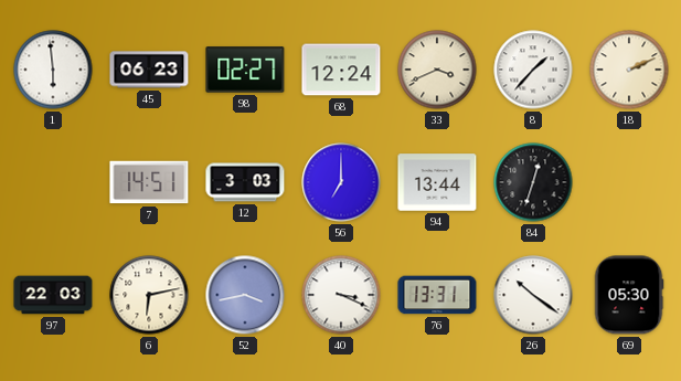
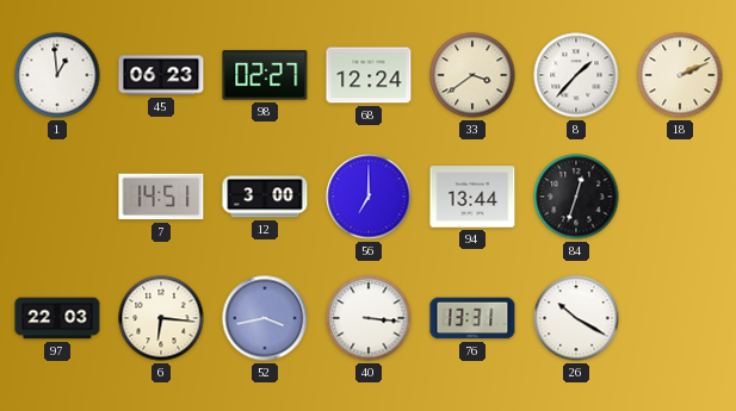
1: 5:59 -> 12:59 (57, 75)
33: 3:41 -> 3:39 (472, 75)
12: 3:03 -> 3:00 (265, 197)
6: 6:13 -> 6:16 (161, 318)
40: 3:19 -> 3:16 (369, 318)
26: 10:21 -> 10:20 (576, 318)
69: 05:30 -> none (629, 295)
